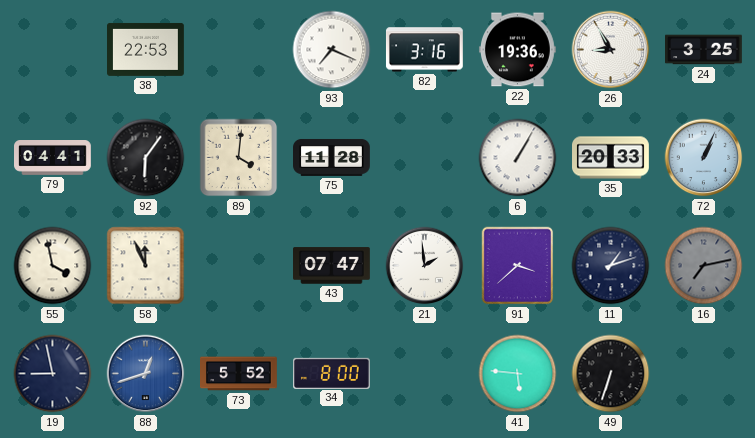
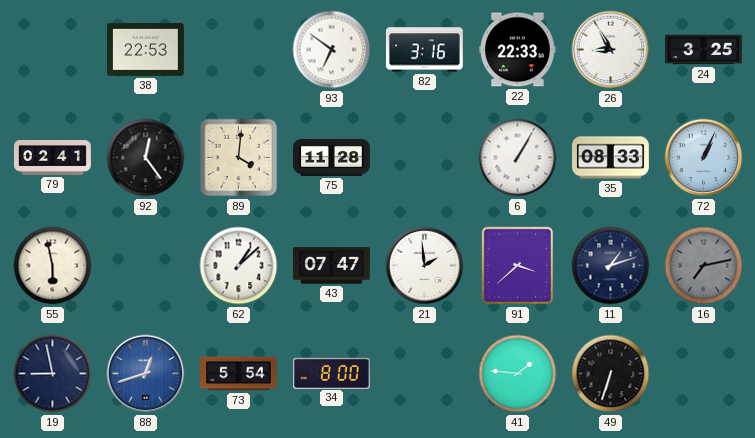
93: 7:19 -> 6:51 (332, 50)
22: 19:36 -> 22:33 (517, 50)
79: 04:41 -> 02:41 (53, 158)
92: 6:06 -> 12:24 (146, 158)
35: 20:33 -> 08:33 (611, 158)
55: 3:58 -> 5:58 (53, 266)
58: 11:56 -> none (146, 266)
62: none -> 1:08 (239, 266)
73: 5:52 -> 5:54 (239, 374)
41: 5:46 -> 1:46 (518, 374)
